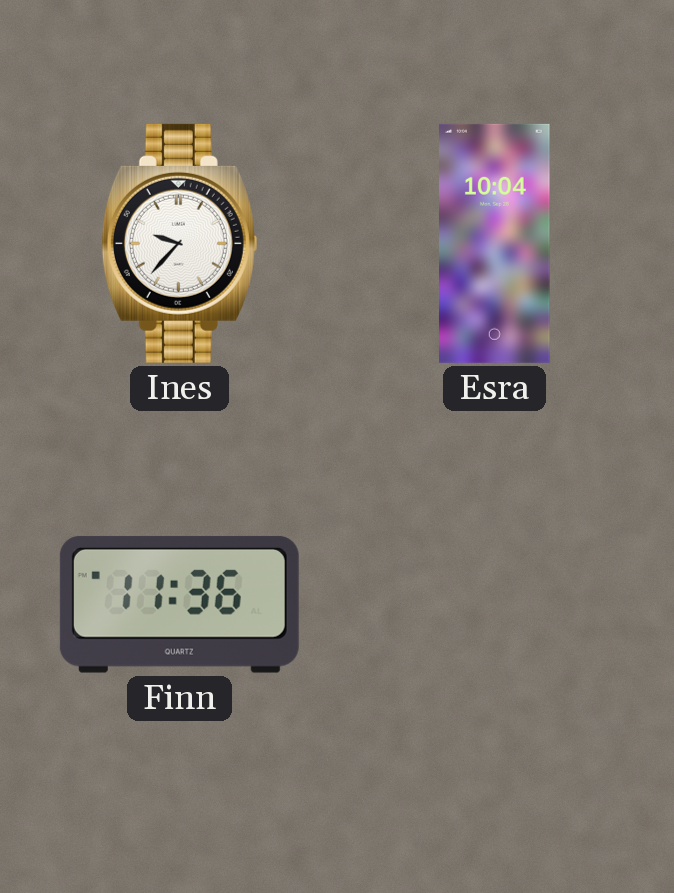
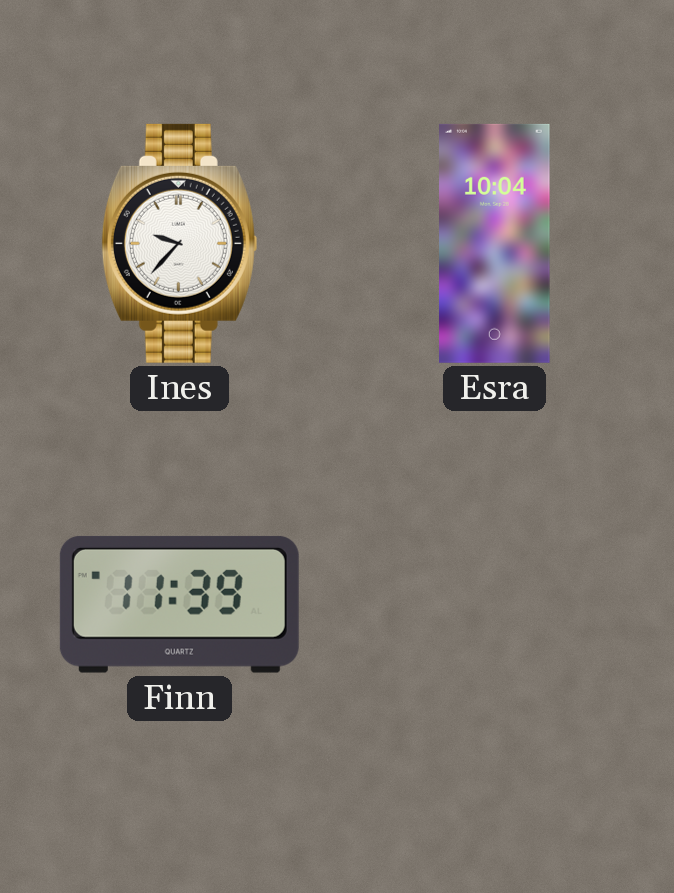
Finn: 11:36 -> 11:39 (179, 604)
